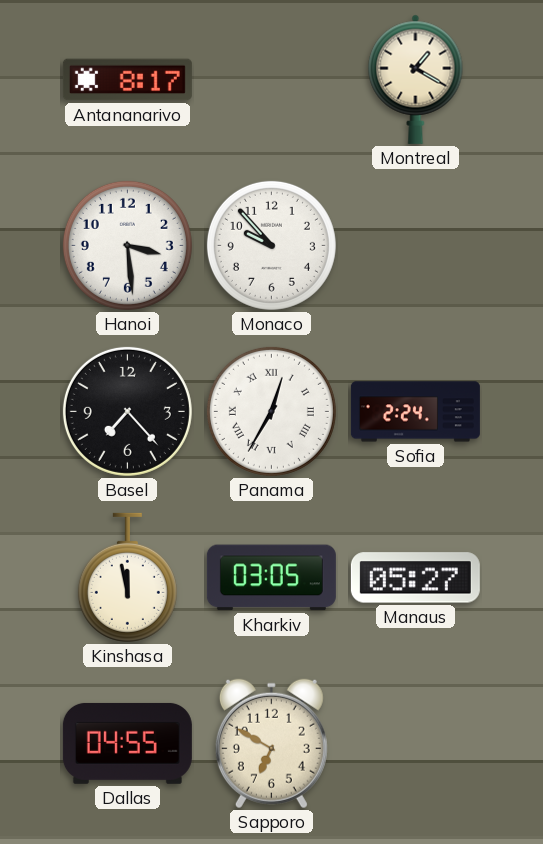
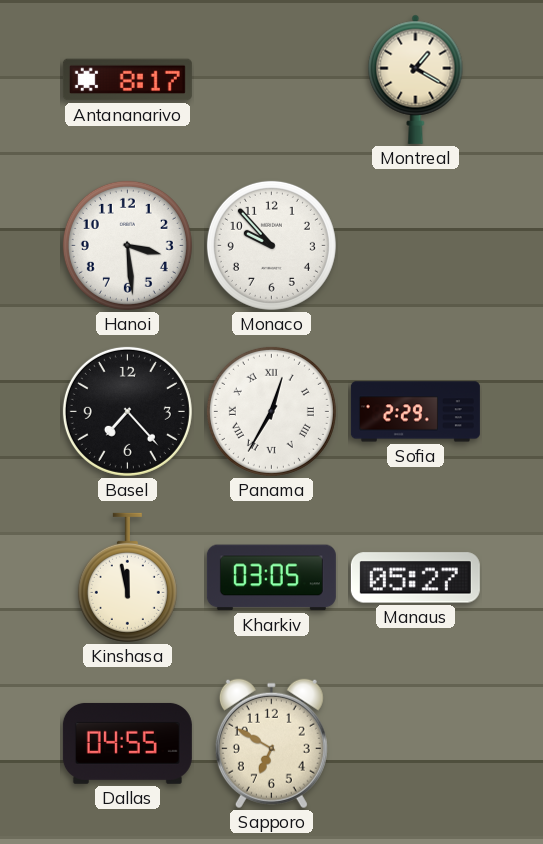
Sofia: 2:24 -> 2:29 (415, 412)
